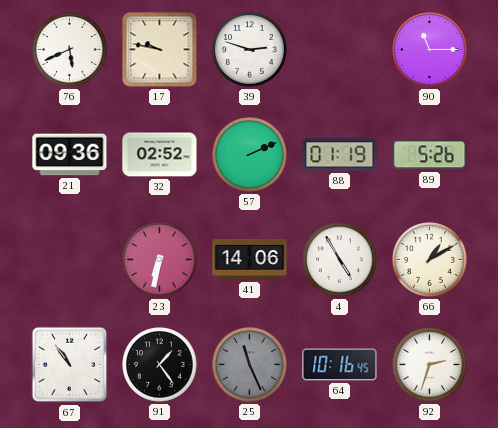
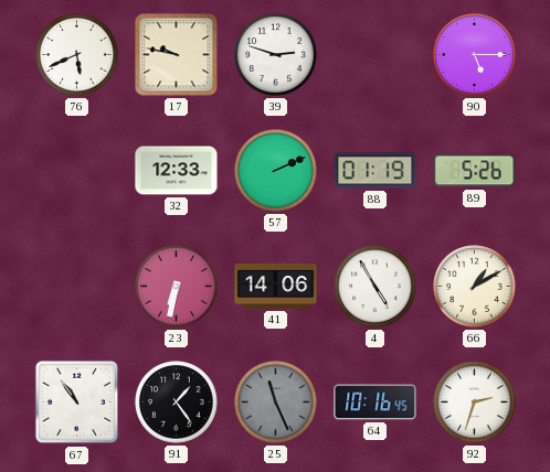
90: 11:15 -> 5:15 (475, 55)
21: 09:36 -> none (70, 155)
32: 02:52 -> 12:33 (177, 171)
